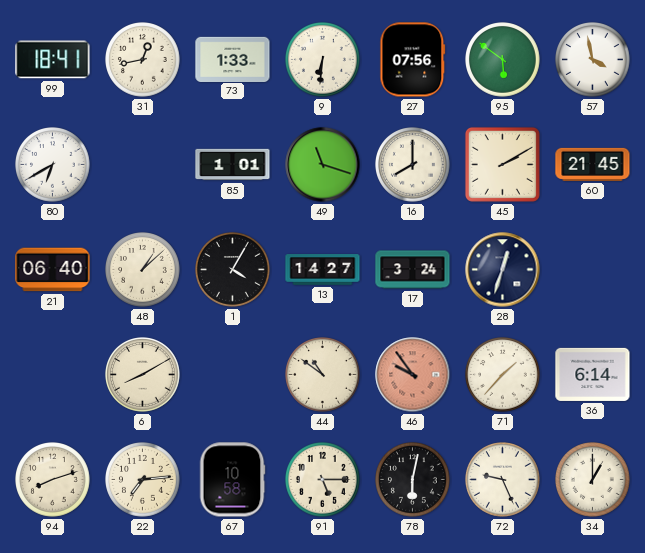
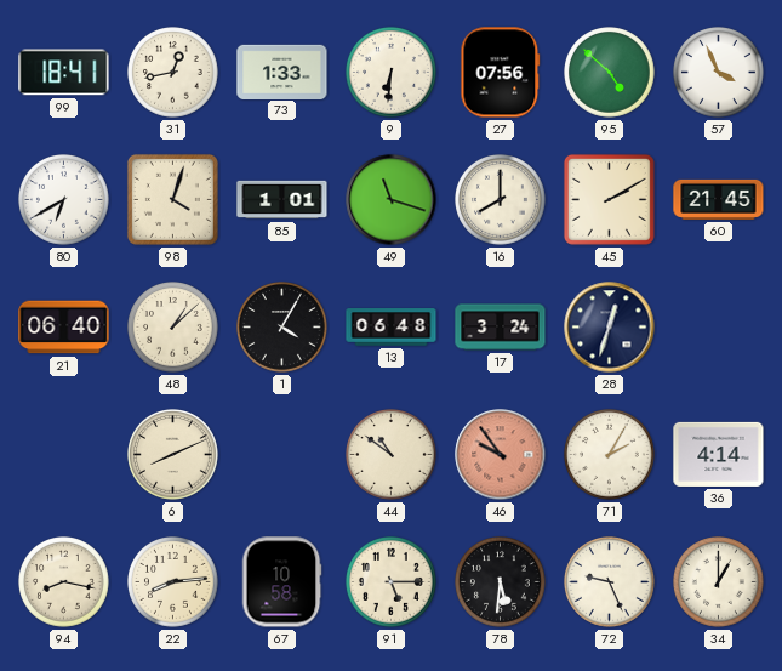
95: 5:51 -> 4:52 (610, 73)
57: 3:58 -> 3:56 (719, 73)
98: none -> 4:03 (172, 199)
13: 14:27 -> 06:48 (392, 328)
6: 8:10 -> 8:11 (173, 455)
71: 1:37 -> 2:05 (610, 455)
36: 6:14 -> 4:14 (719, 454)
94: 8:12 -> 8:17 (64, 582)
22: 7:14 -> 8:14 (173, 582)
78: 6:02 -> 5:31 (501, 582)
